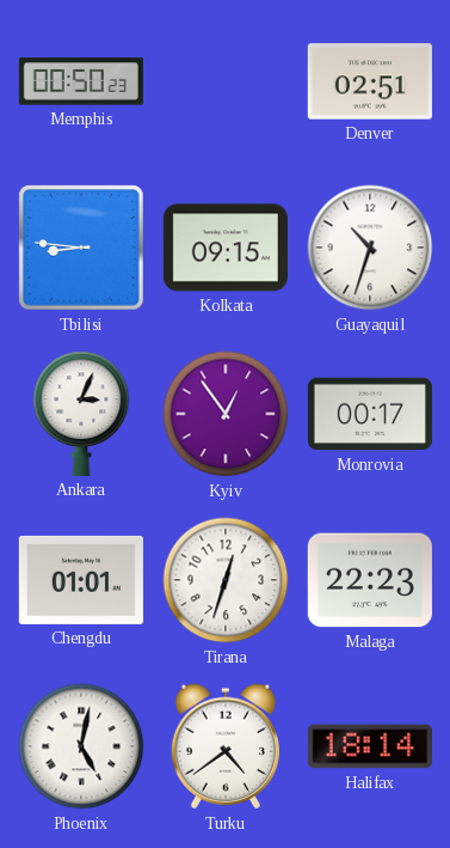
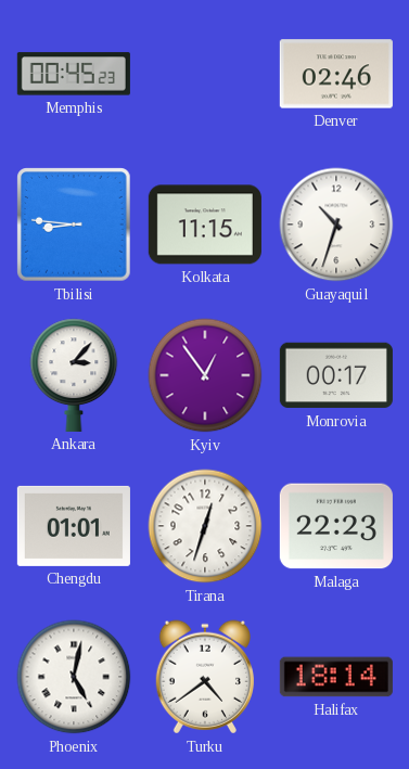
Memphis: 00:50 -> 00:45 (74, 74)
Denver: 02:51 -> 02:46 (336, 74)
Kolkata: 09:15 -> 11:15 (205, 225)
Ankara: 3:04 -> 3:07 (74, 375)
